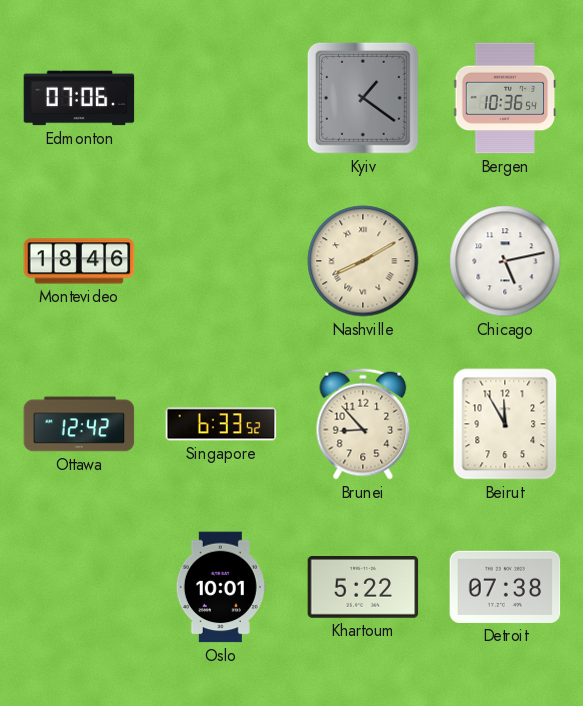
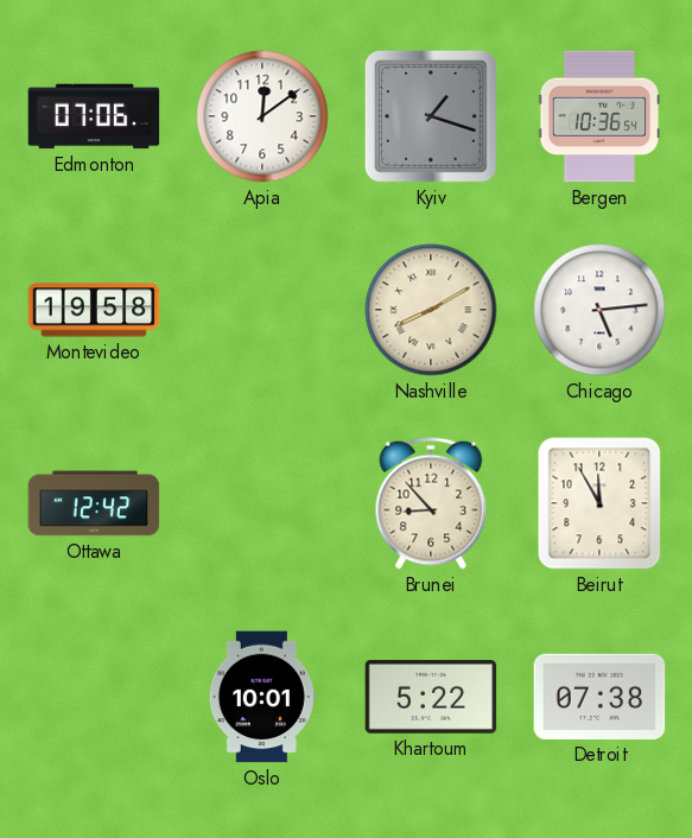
Apia: none -> 12:09 (262, 116)
Kyiv: 1:21 -> 1:18 (431, 116)
Montevideo: 18:46 -> 19:58 (94, 310)
Chicago: 5:13 -> 5:14 (599, 310)
Singapore: 6:33 -> none (221, 424)
